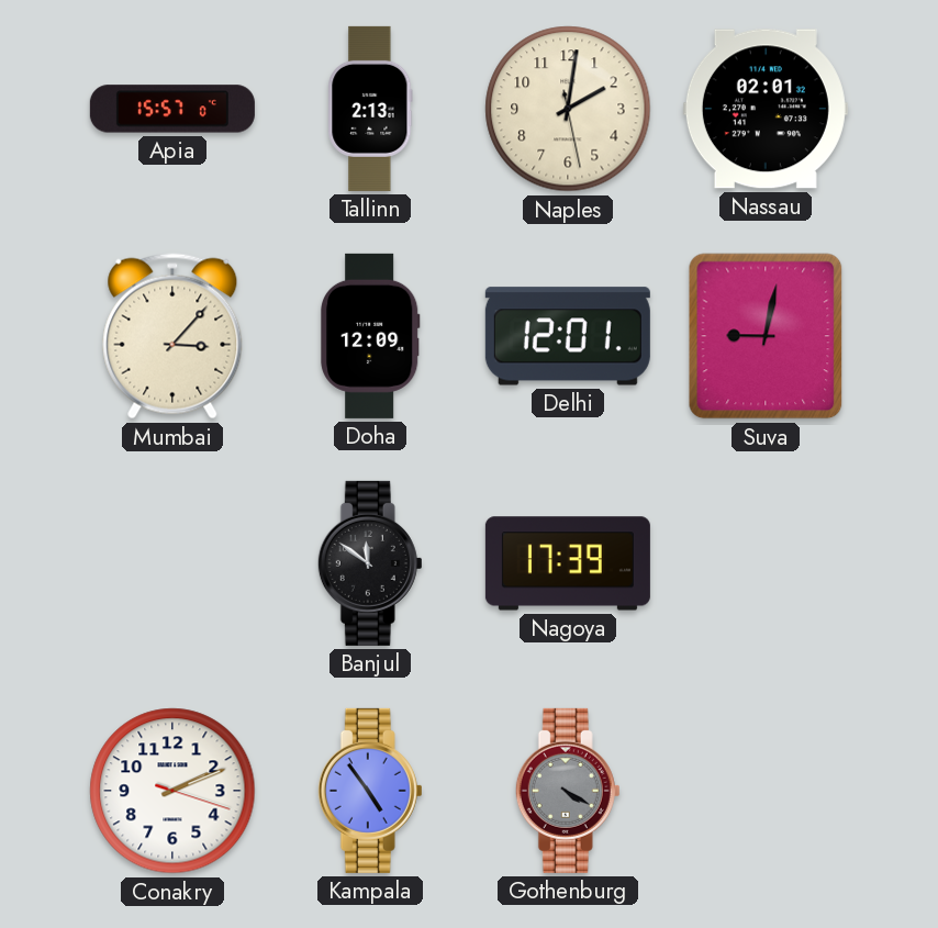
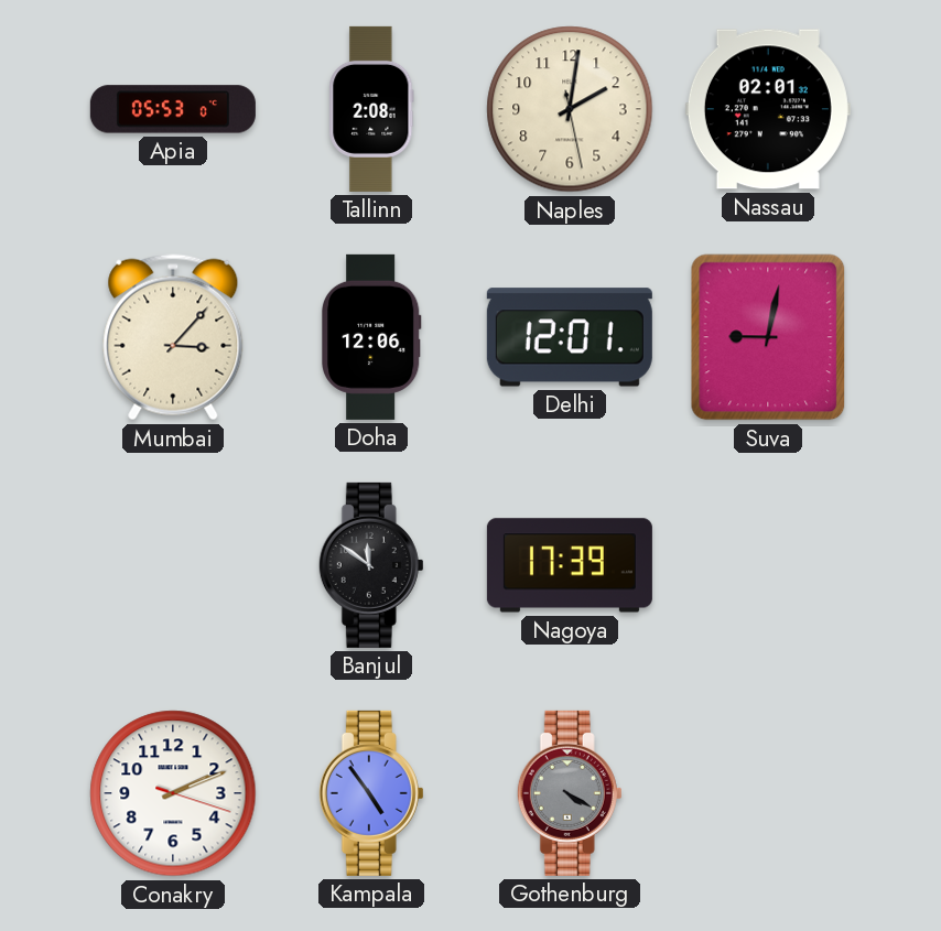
Apia: 15:57 -> 05:53 (173, 109)
Tallinn: 2:13 -> 2:08 (371, 109)
Doha: 12:09 -> 12:06 (372, 337)
